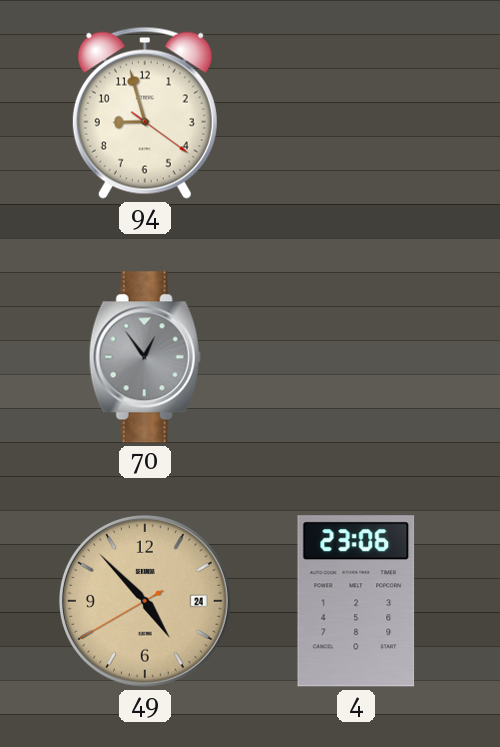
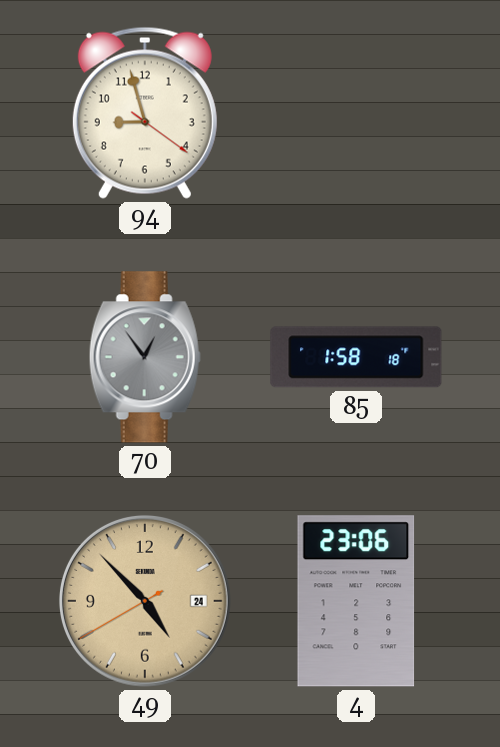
85: none -> 1:58 (356, 357)
